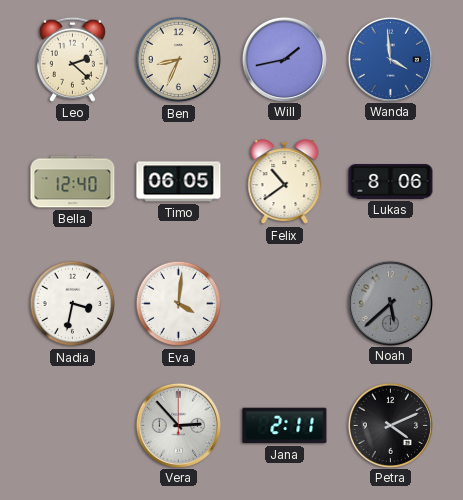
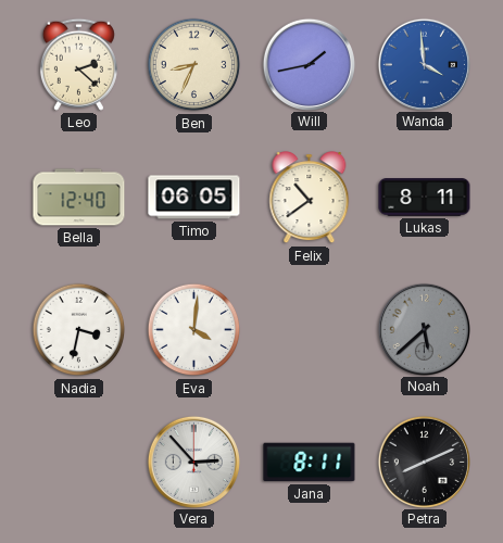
Lukas: 8:06 -> 8:11 (425, 198)
Jana: 2:11 -> 8:11 (310, 463)
Petra: 4:11 -> 8:11 (424, 462)
